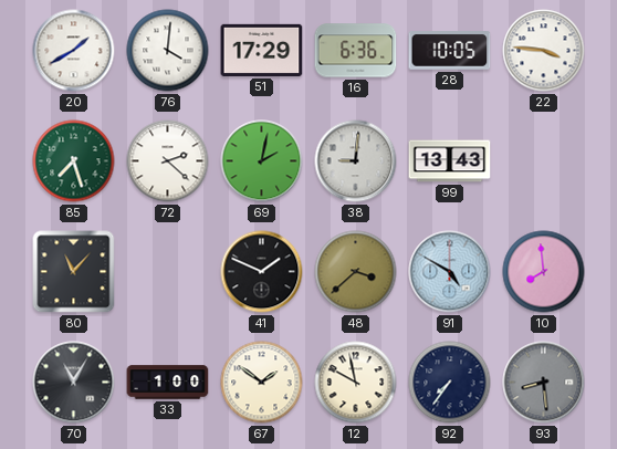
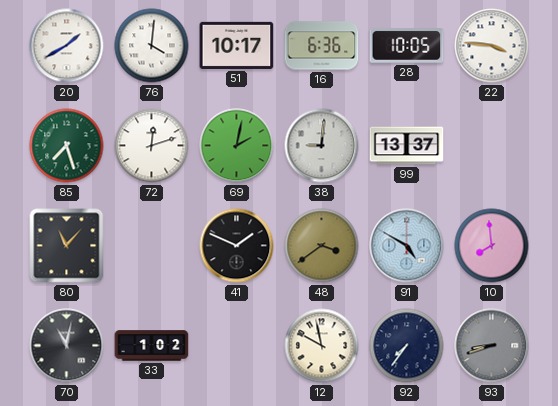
51: 17:29 -> 10:17 (237, 45)
72: 2:22 -> 12:12 (152, 146)
99: 13:43 -> 13:37 (407, 146)
48: 3:38 -> 3:39 (322, 246)
70: 11:05 -> 11:02 (67, 346)
33: 1:00 -> 1:02 (152, 346)
67: 1:51 -> none (262, 383)
93: 8:29 -> 8:42 (492, 346)
